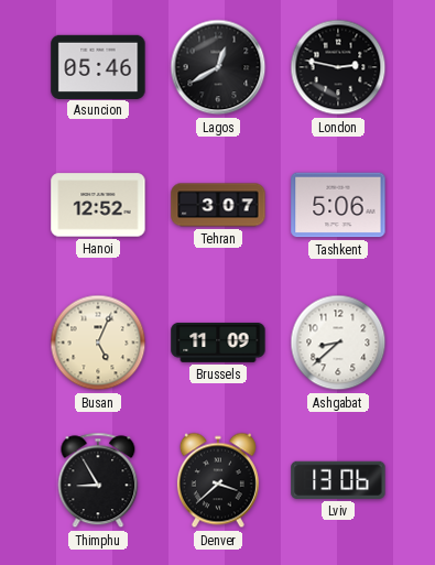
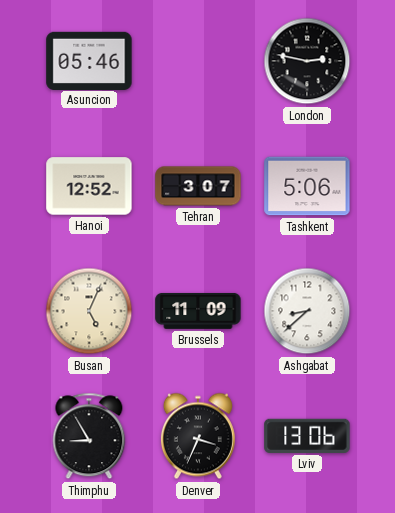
Lagos: 12:40 -> none (218, 67)
Denver: 3:38 -> 3:34 (198, 436)
